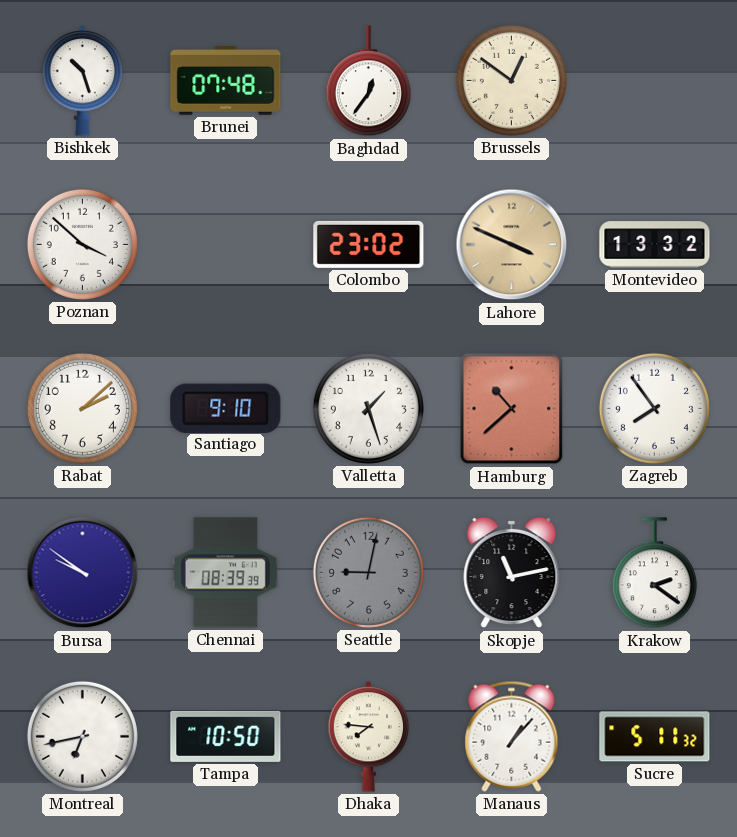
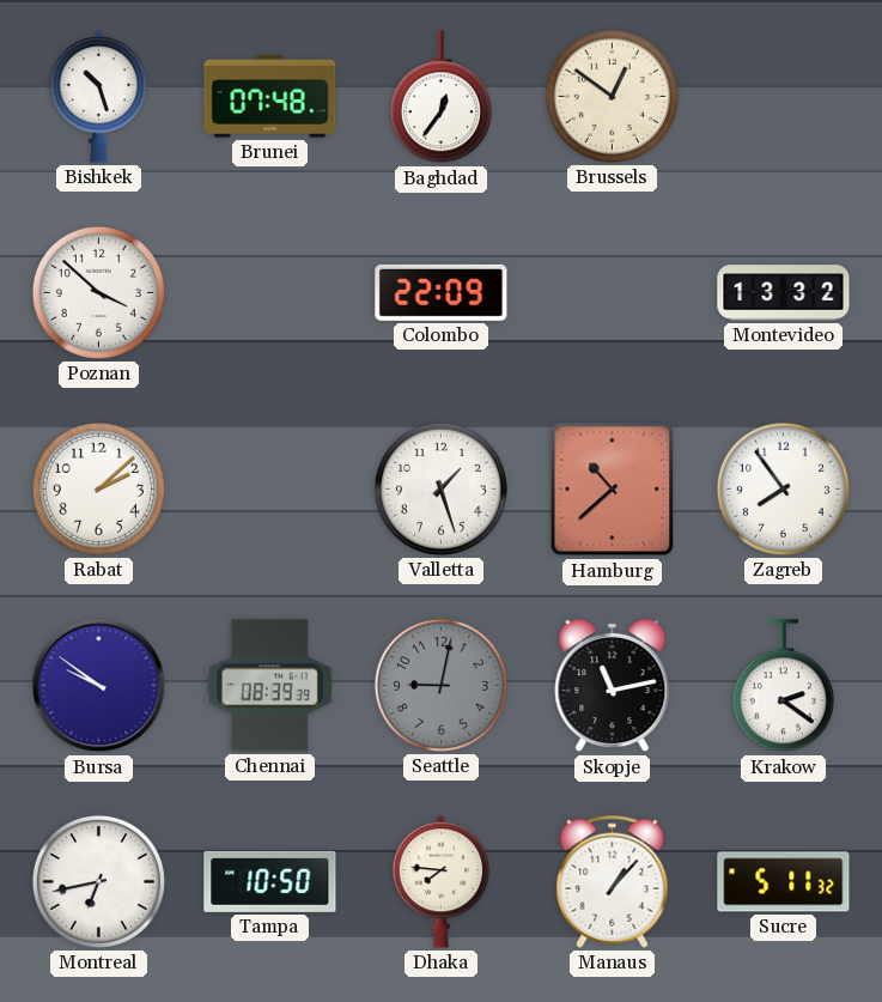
Colombo: 23:02 -> 22:09 (442, 292)
Lahore: 3:49 -> none (512, 245)
Santiago: 9:10 -> none (226, 408)
